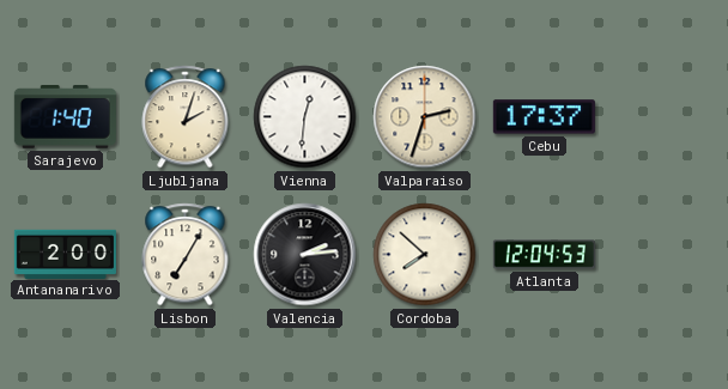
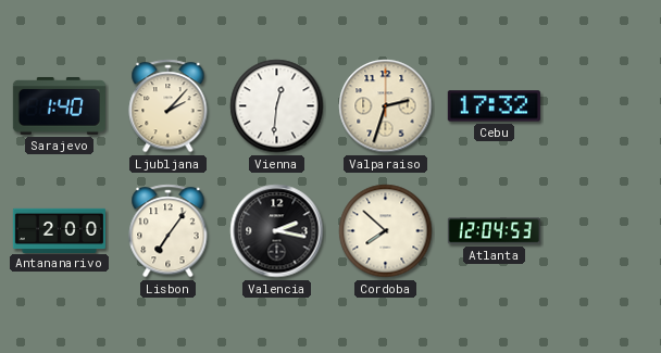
Ljubljana: 2:03 -> 2:07 (169, 106)
Cebu: 17:37 -> 17:32 (494, 106)
Lisbon: 7:05 -> 7:06 (169, 231)
Valencia: 2:14 -> 2:17 (277, 231)
